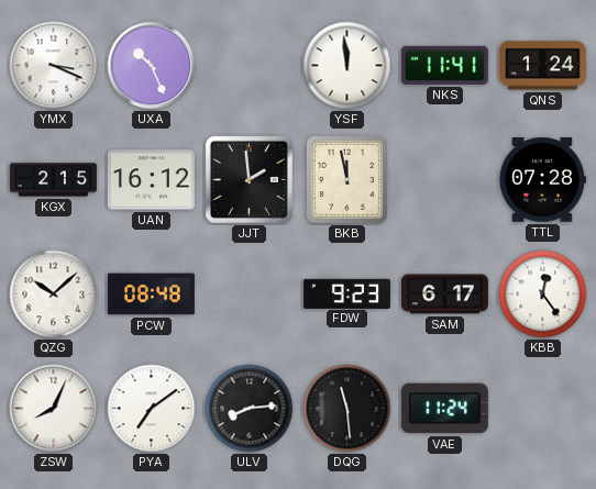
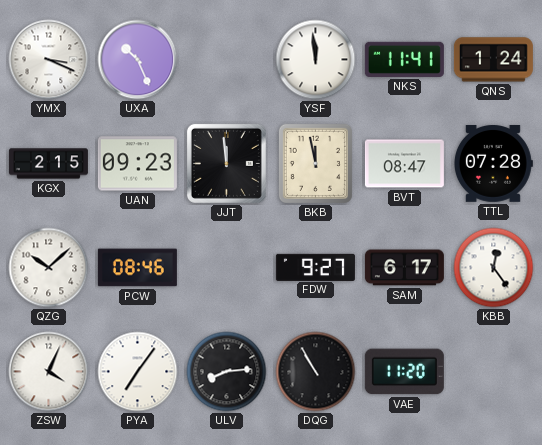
UAN: 16:12 -> 09:23 (137, 164)
JJT: 1:59 -> 11:59 (226, 163)
BVT: none -> 08:47 (404, 164)
PCW: 08:48 -> 08:46 (137, 268)
FDW: 9:23 -> 9:27 (315, 267)
ZSW: 8:04 -> 4:04 (49, 372)
PYA: 7:09 -> 7:06 (138, 372)
DQG: 11:29 -> 10:55 (316, 372)
VAE: 11:24 -> 11:20 (404, 372)
